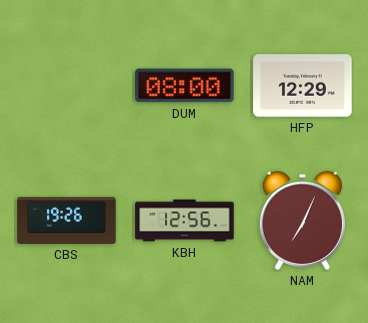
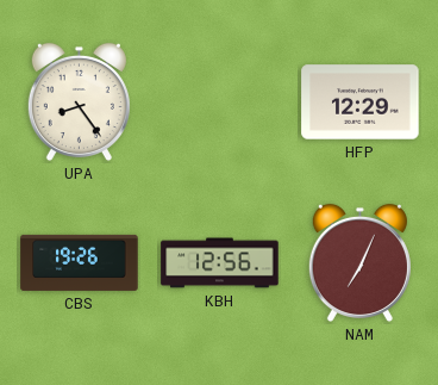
UPA: none -> 8:24 (79, 103)
DUM: 08:00 -> none (185, 86)
